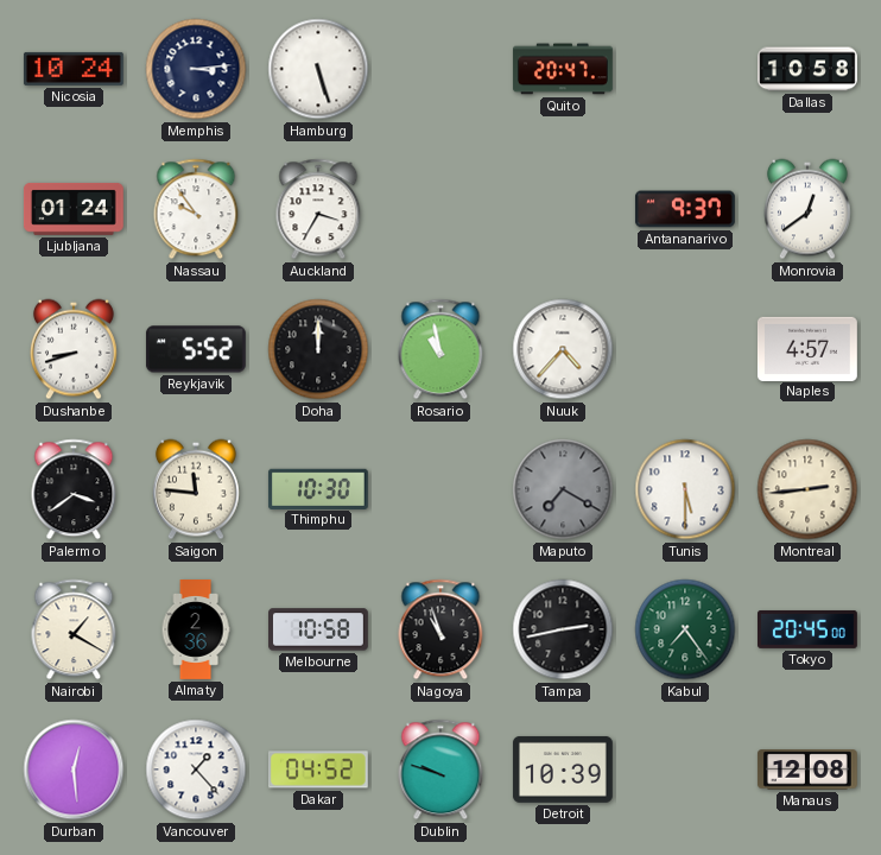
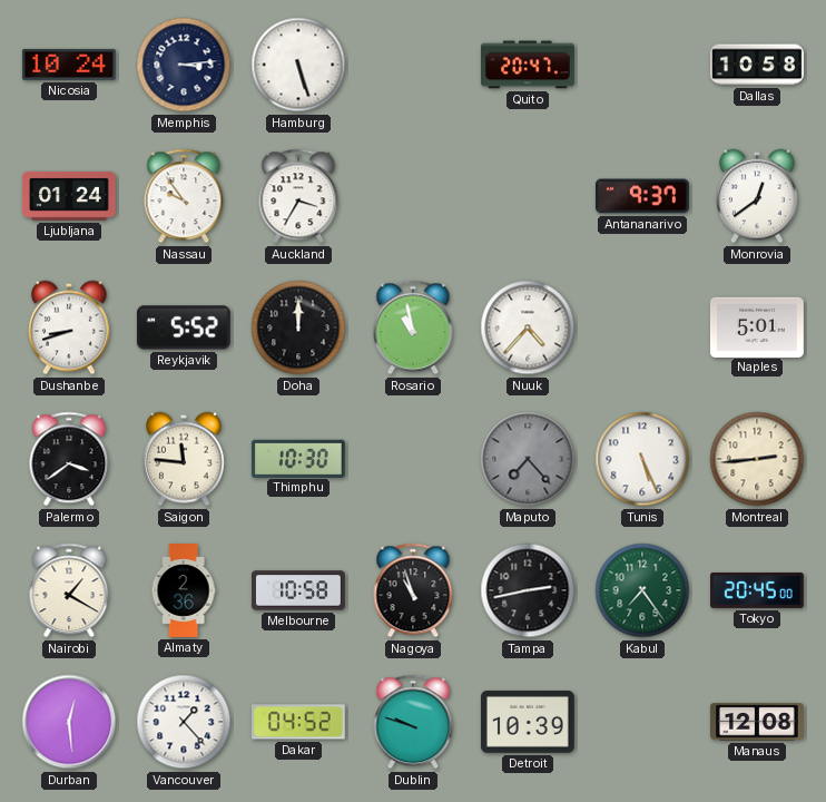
Naples: 4:57 -> 5:01 (757, 326)
Maputo: 7:20 -> 7:23 (528, 459)
Tunis: 5:30 -> 5:26 (642, 459)
